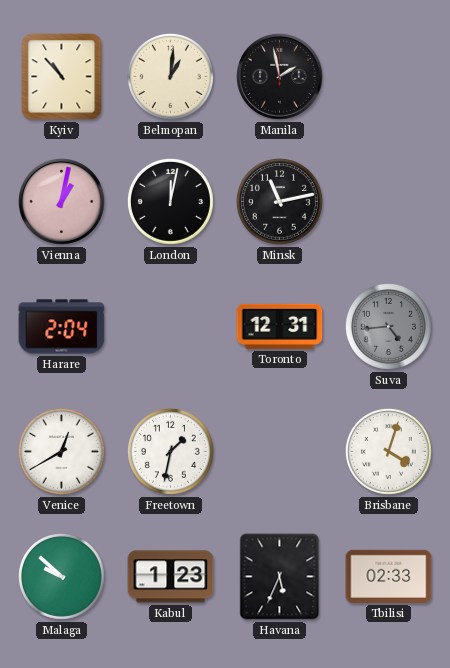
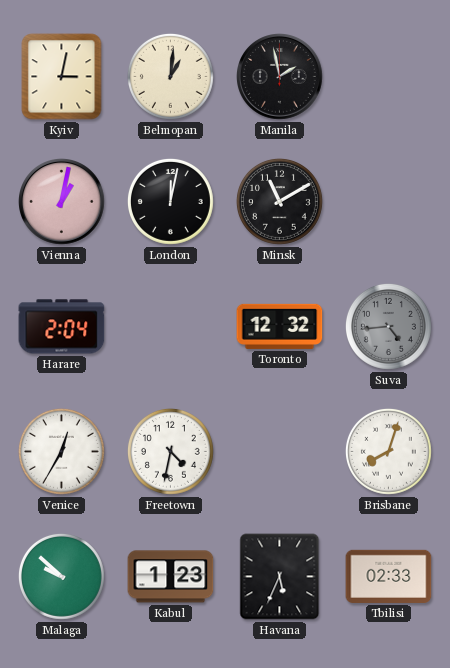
Kyiv: 10:53 -> 3:02 (62, 77)
Minsk: 11:13 -> 11:10 (279, 201)
Toronto: 12:31 -> 12:32 (280, 326)
Venice: 12:40 -> 12:35 (61, 451)
Freetown: 1:32 -> 4:32 (170, 451)
Brisbane: 4:03 -> 8:03 (388, 451)
